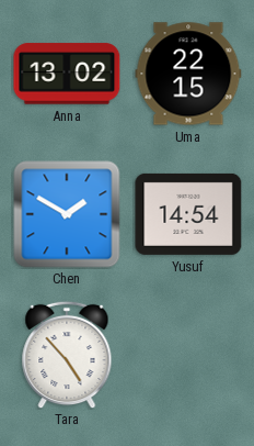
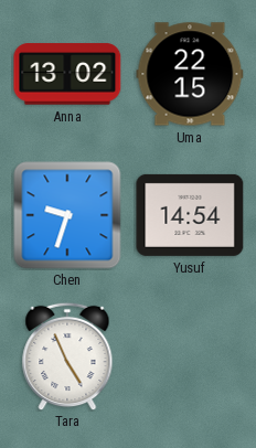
Chen: 1:50 -> 9:33 (67, 215)
Tara: 4:53 -> 4:56 (67, 356)
